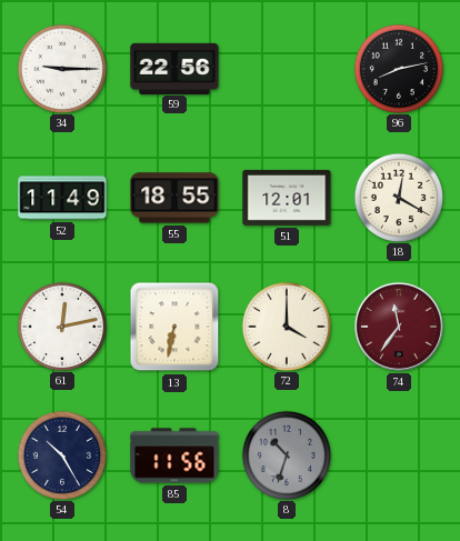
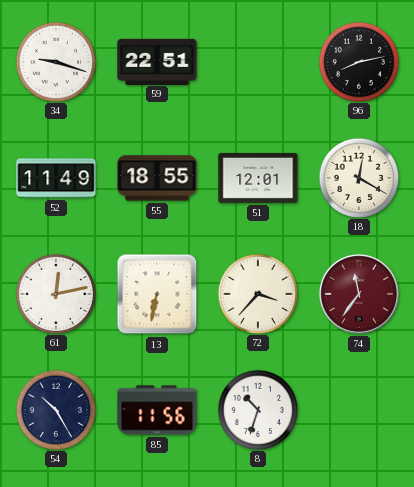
34: 9:15 -> 9:18 (55, 61)
59: 22:56 -> 22:51 (157, 61)
72: 4:00 -> 3:37 (257, 293)
8 dial: grey -> white (257, 409)
